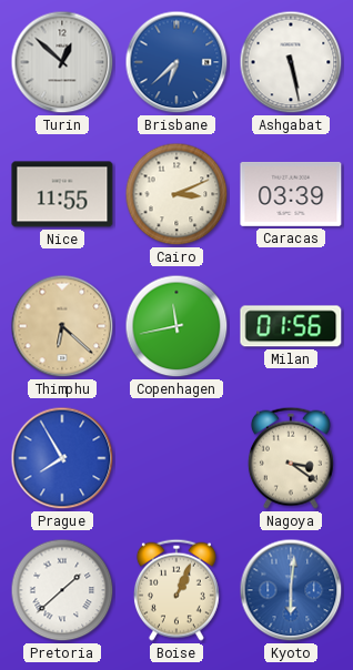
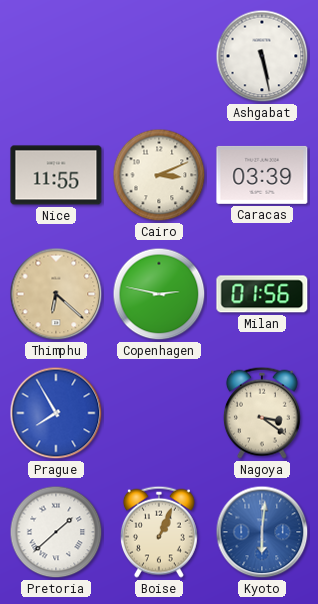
Turin: 12:52 -> none (62, 62)
Brisbane: 6:38 -> none (176, 62)
Copenhagen: 11:43 -> 2:47 (159, 294)
